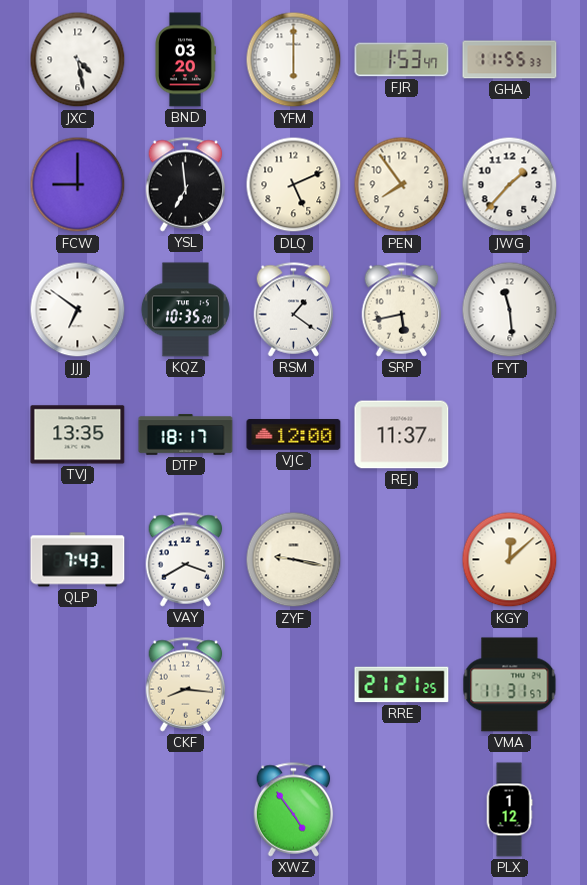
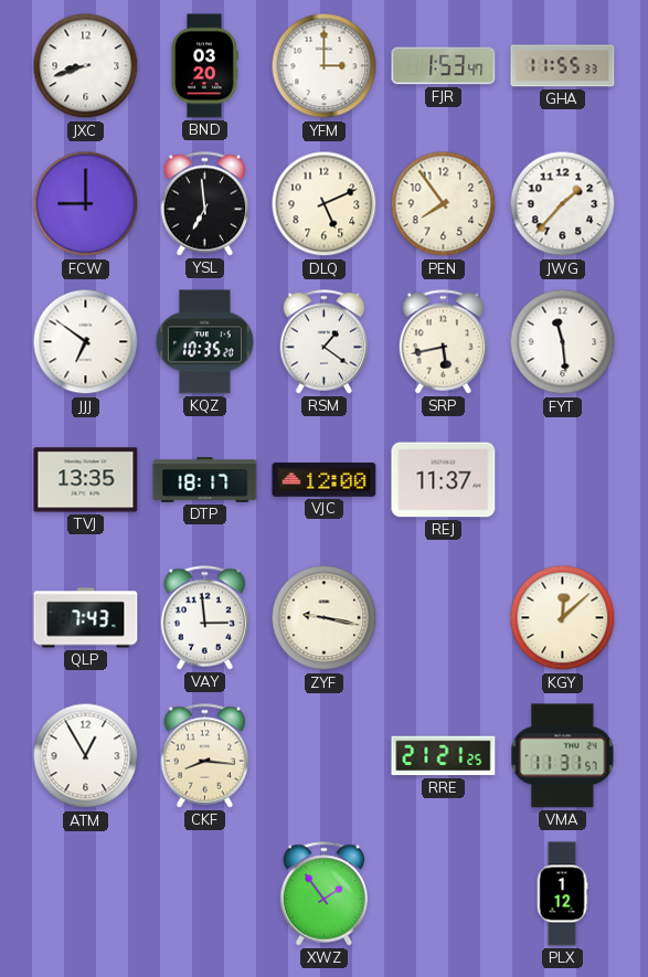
JXC: 4:28 -> 8:42 (86, 66)
YFM: 6:00 -> 3:00 (325, 66)
VAY: 3:40 -> 2:59 (205, 618)
ATM: none -> 12:55 (86, 756)
XWZ: 4:54 -> 1:54 (325, 894)
